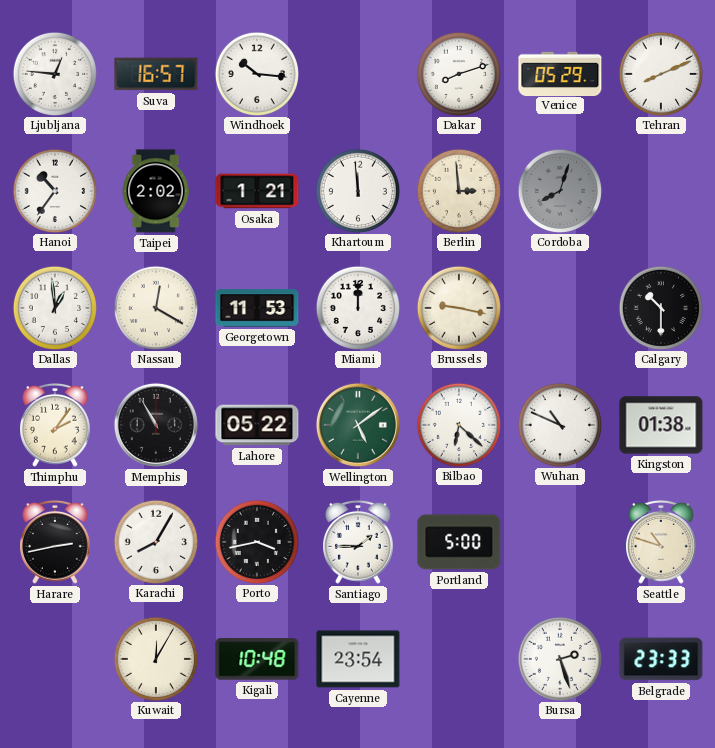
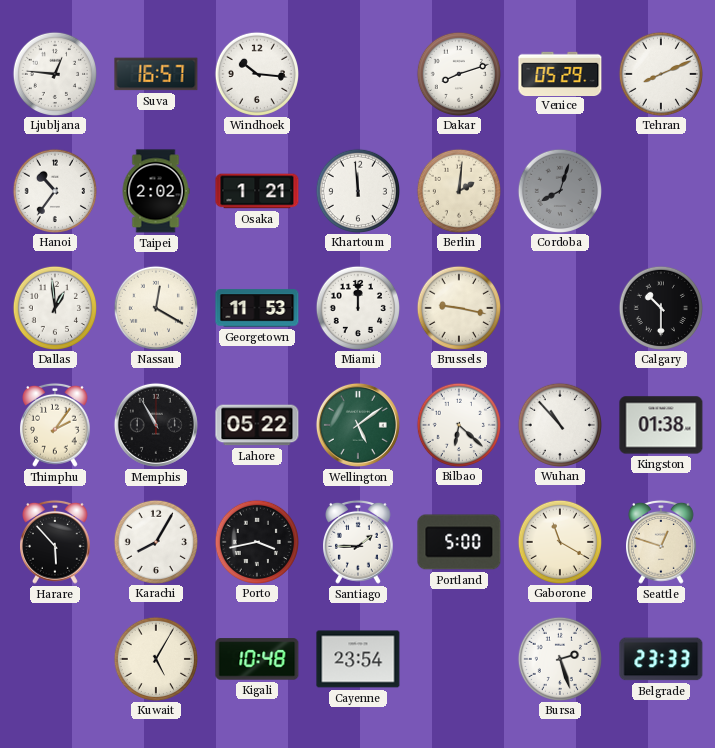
Berlin: 2:59 -> 2:01 (458, 190)
Wuhan: 10:49 -> 10:53 (559, 424)
Harare: 2:43 -> 5:53 (56, 542)
Gaborone: none -> 11:20 (559, 541)
Seattle: 10:48 -> 12:48 (662, 542)
Kuwait: 12:05 -> 5:05 (155, 658)
